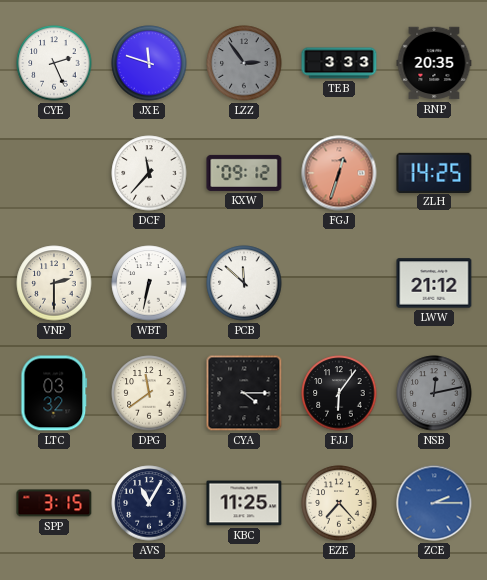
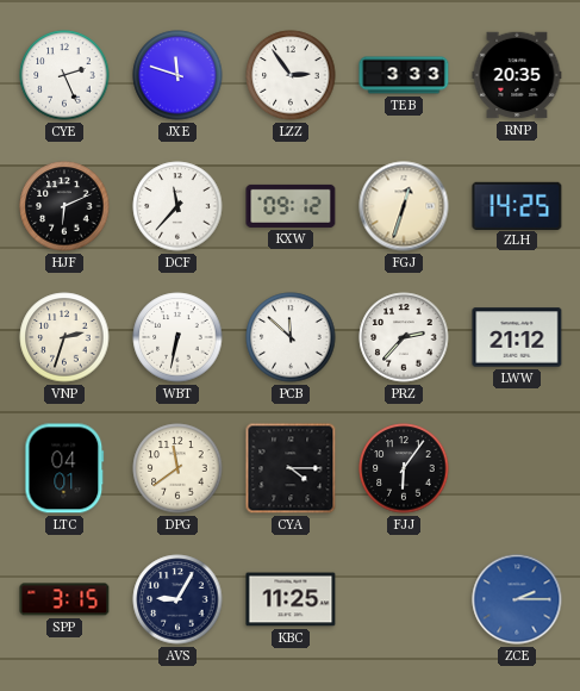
LZZ dial: grey -> white (291, 75)
HJF: none -> 6:11 (64, 206)
FGJ dial: salmon -> cream (404, 206)
VNP: 2:30 -> 2:33 (64, 337)
PRZ: none -> 2:37 (404, 337)
LTC: 03:32 -> 04:01 (64, 468)
NSB: 12:13 -> none (434, 393)
AVS: 11:05 -> 9:05 (177, 599)
EZE: 7:23 -> none (339, 503)
